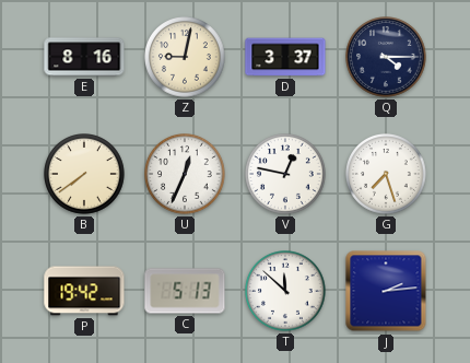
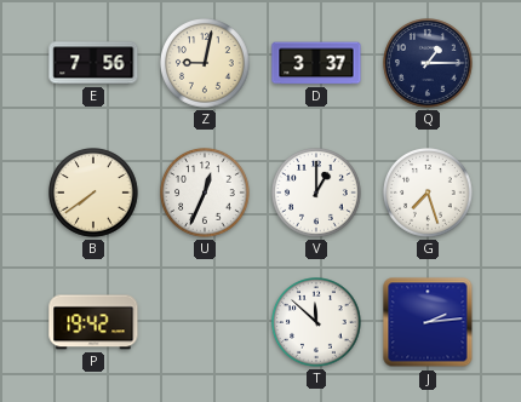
E: 8:16 -> 7:56 (93, 63)
Q: 4:15 -> 1:15 (429, 64)
V: 12:47 -> 1:00 (317, 194)
C: 5:13 -> none (185, 291)
